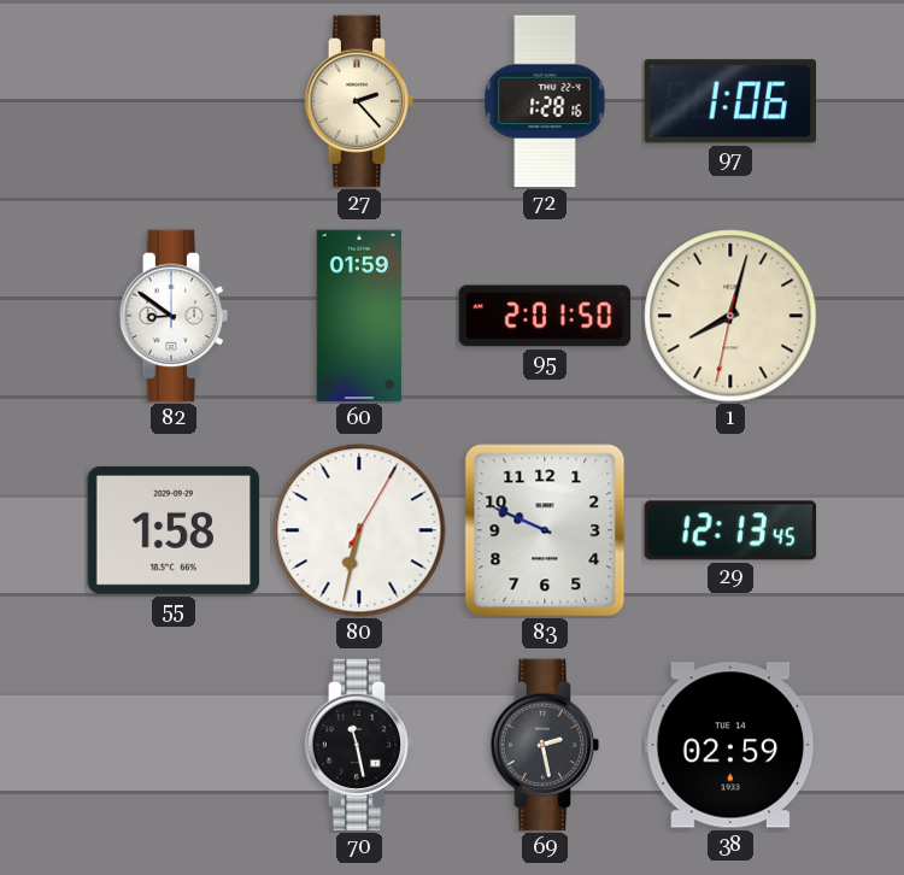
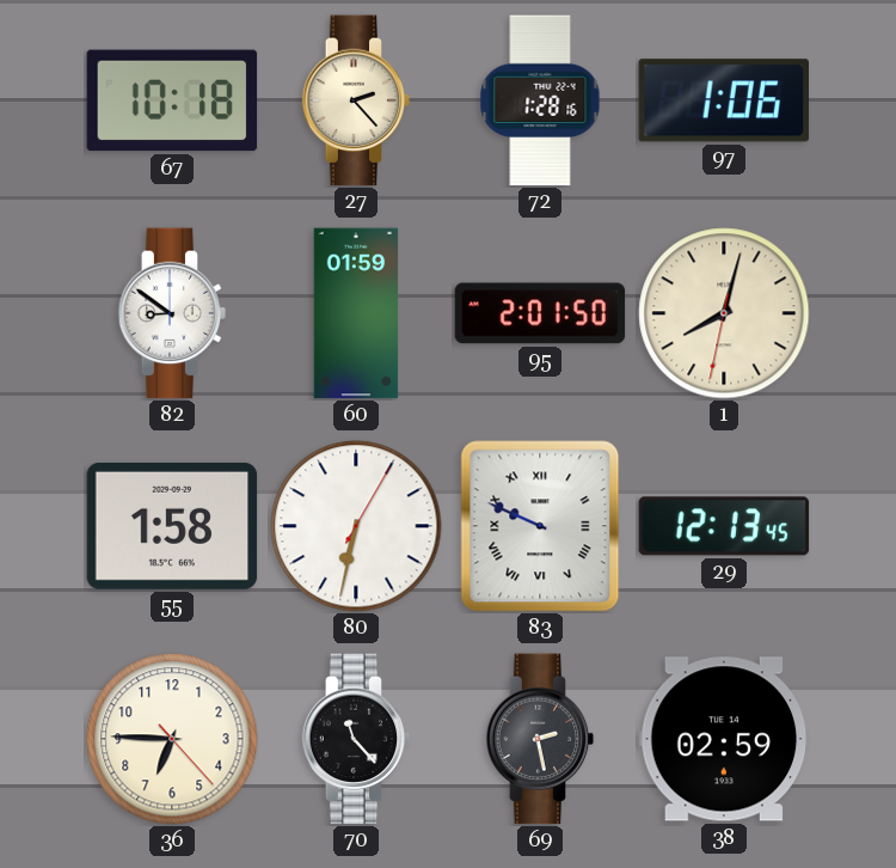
67: none -> 10:18 (172, 100)
83 numerals: Arabic -> Roman (540, 526)
36: none -> 6:45 (172, 739)
70: 11:28 -> 11:23 (356, 739)
